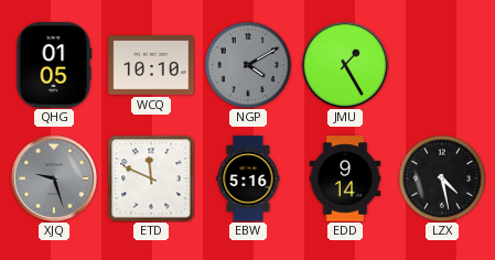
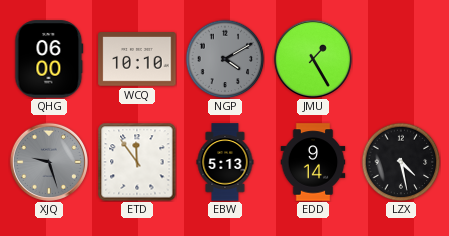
QHG: 01:05 -> 06:00 (49, 59)
ETD: 11:49 -> 11:54 (137, 162)
EBW: 5:16 -> 5:13 (225, 162)
